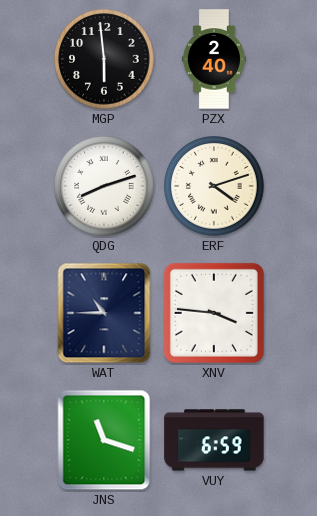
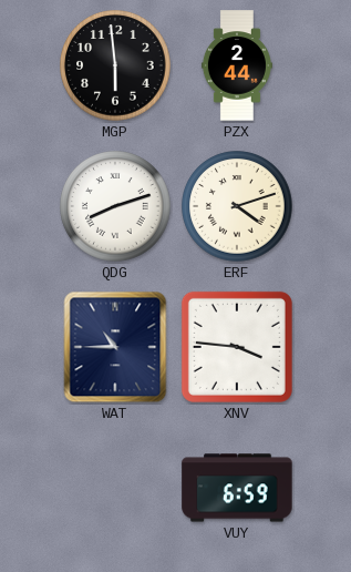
PZX: 2:40 -> 2:44 (237, 65)
JNS: 11:18 -> none (104, 440)
